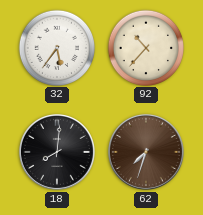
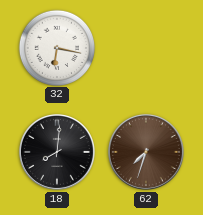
32: 5:36 -> 6:17 (56, 47)
92: 10:37 -> none (145, 47)
